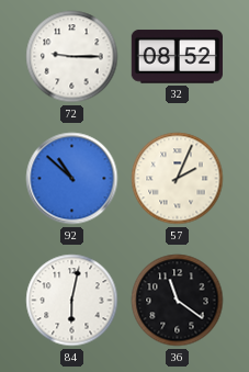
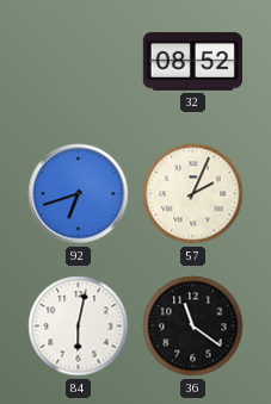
72: 9:15 -> none (72, 57)
92: 10:52 -> 6:42 (79, 194)
